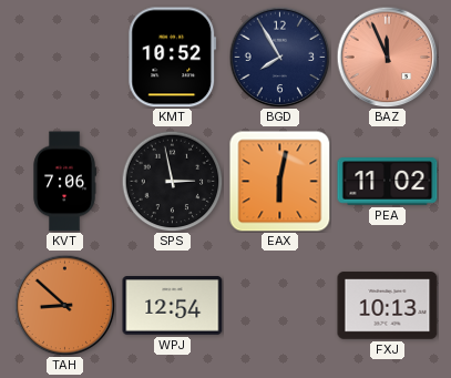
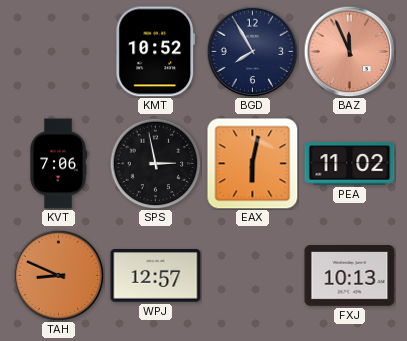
TAH: 8:52 -> 8:49 (58, 275)
WPJ: 12:54 -> 12:57 (156, 276)
